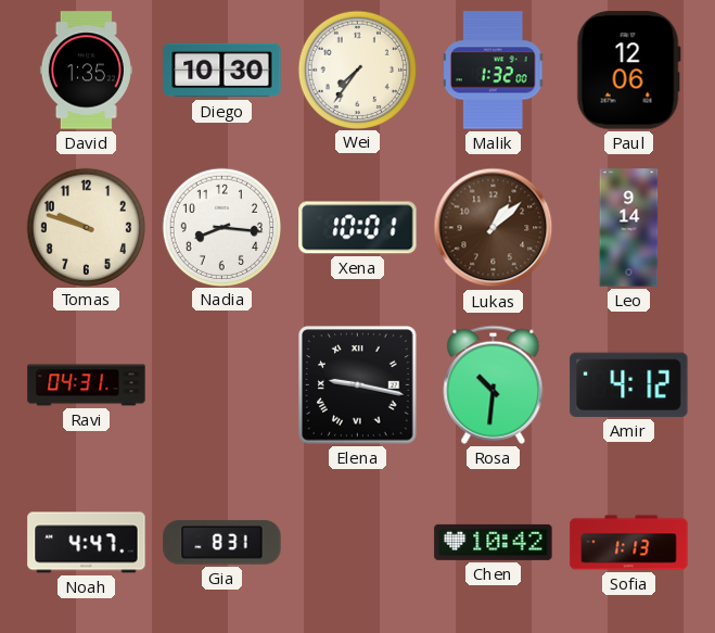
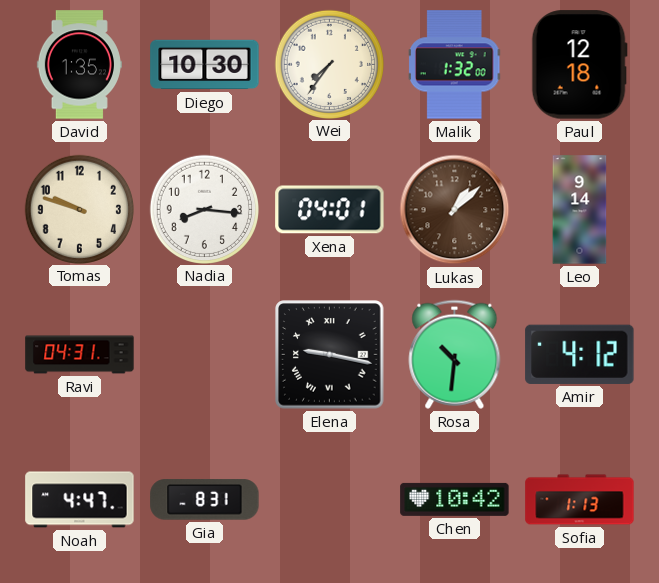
Paul: 12:06 -> 12:18 (579, 65)
Xena: 10:01 -> 04:01 (330, 210)
